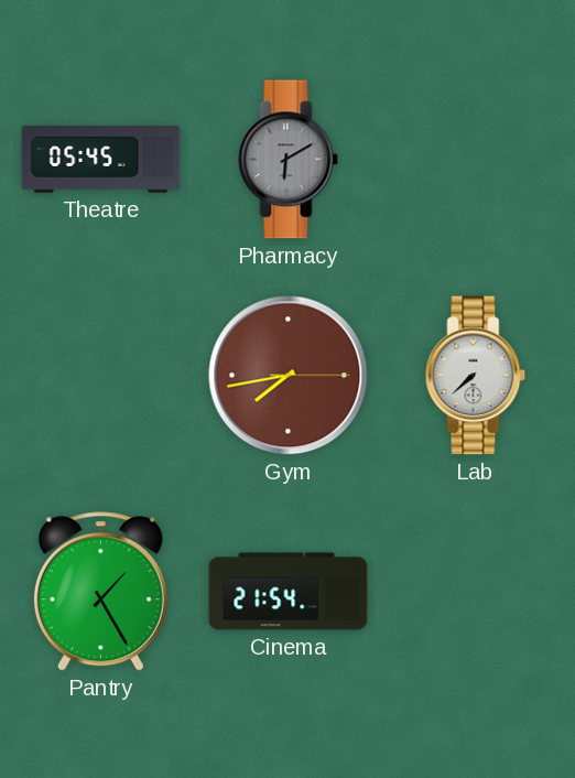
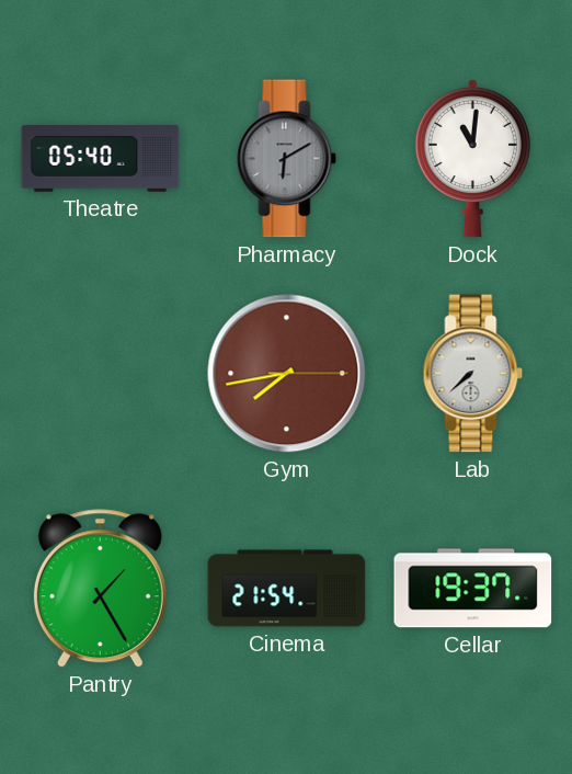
Theatre: 05:45 -> 05:40 (101, 159)
Dock: none -> 11:01 (472, 158)
Cellar: none -> 19:37 (473, 589)
